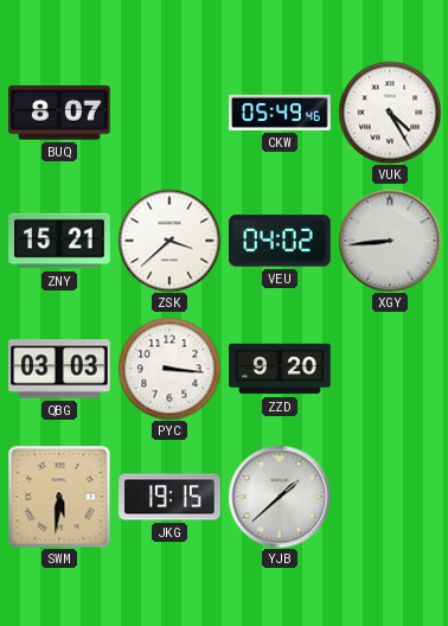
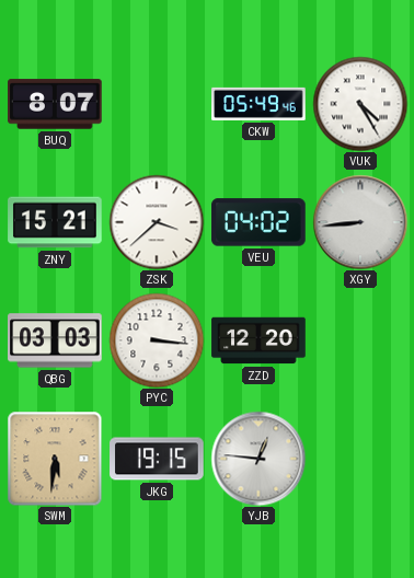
ZZD: 9:20 -> 12:20 (258, 340)
YJB: 1:38 -> 12:46 (258, 459)
